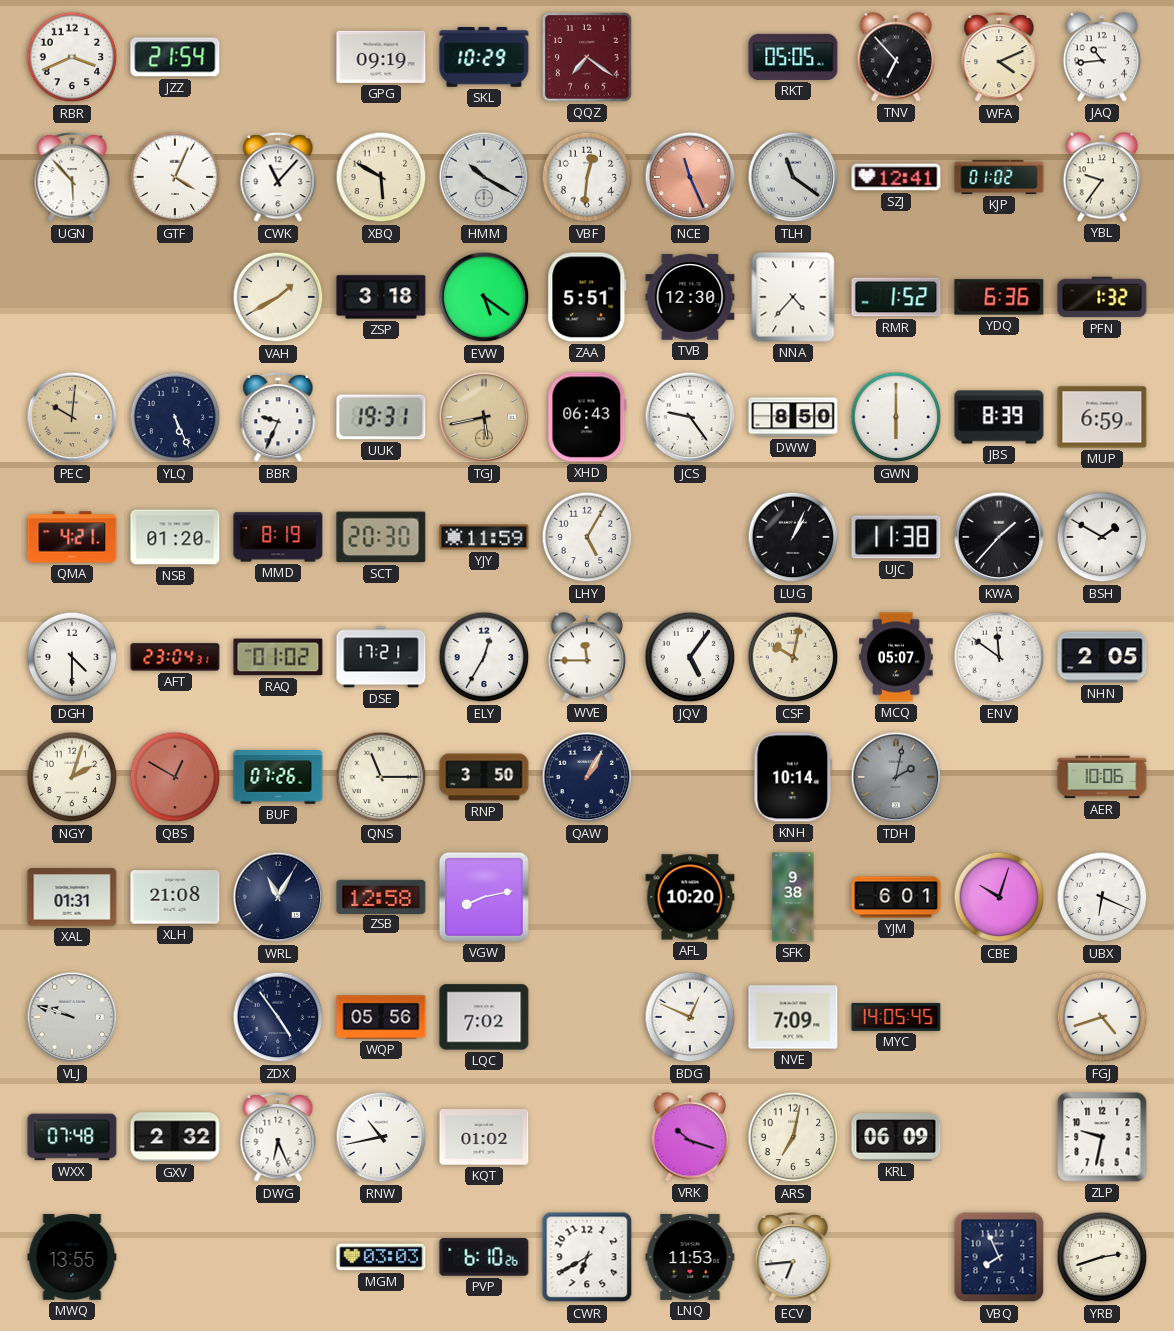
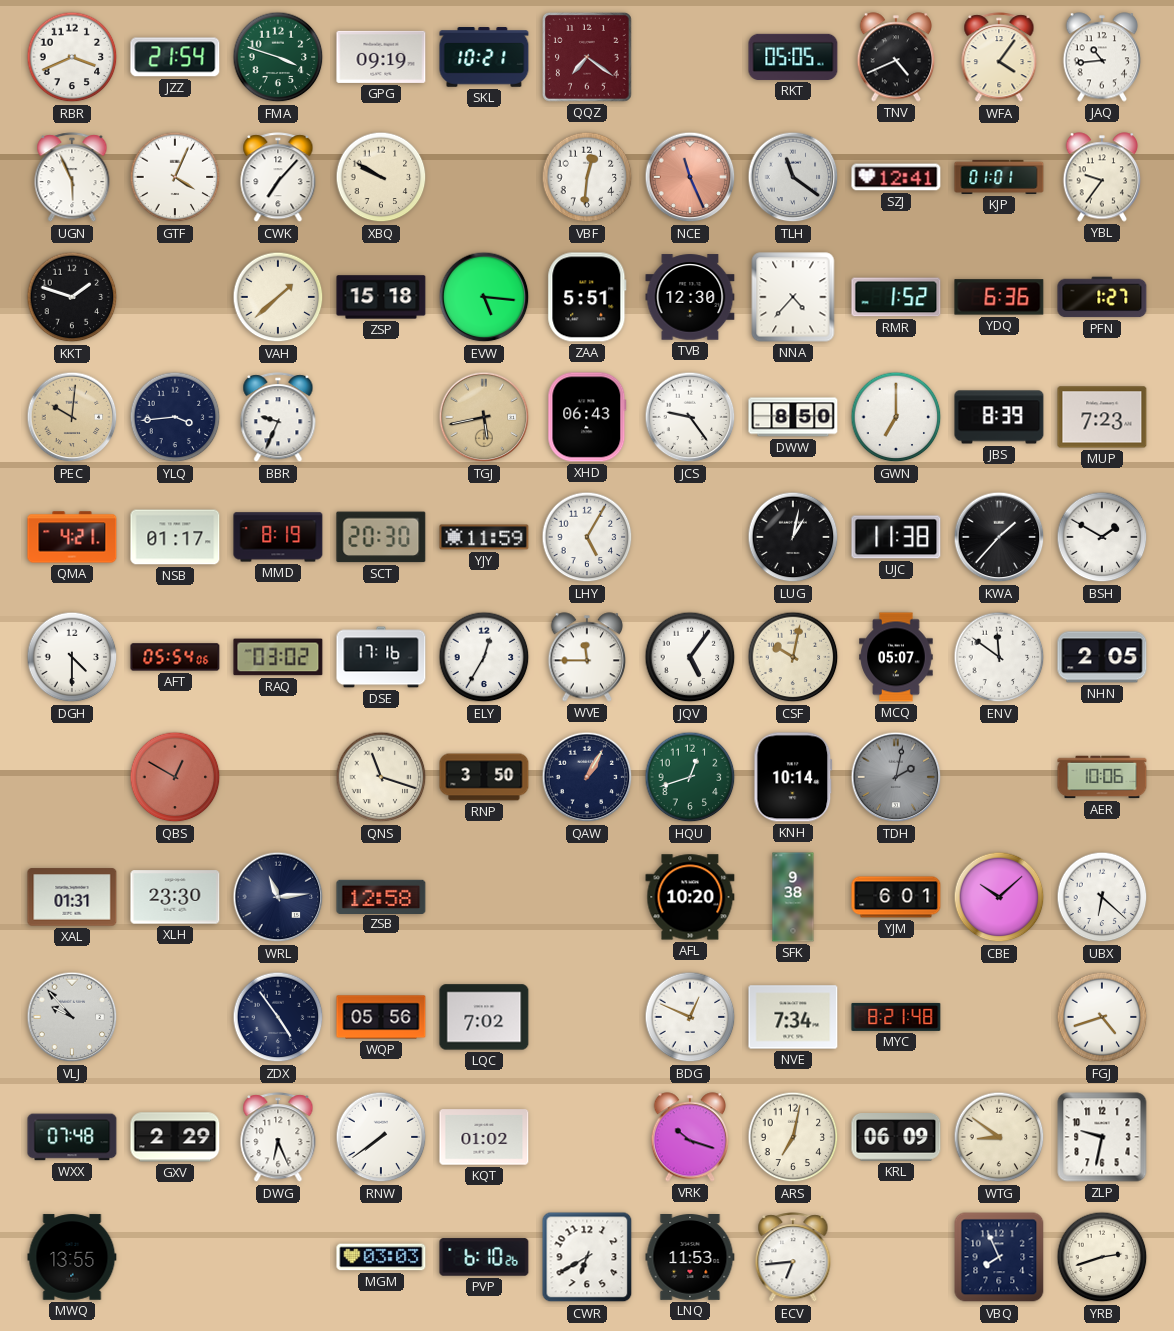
FMA: none -> 3:48 (278, 57)
SKL: 10:29 -> 10:21 (484, 57)
TNV: 6:53 -> 4:41 (896, 57)
WFA: 4:11 -> 4:06 (999, 58)
UGN: 5:53 -> 5:56 (72, 178)
CWK: 11:07 -> 7:07 (278, 178)
XBQ: 5:50 -> 9:50 (381, 177)
HMM: 10:20 -> none (484, 177)
KJP: 01:02 -> 01:01 (999, 177)
KKT: none -> 1:48 (72, 297)
VAH: 1:40 -> 1:38 (278, 297)
ZSP: 3:18 -> 15:18 (381, 297)
EVW: 5:21 -> 5:16 (484, 297)
PFN: 1:32 -> 1:27 (1102, 297)
YLQ: 5:26 -> 3:44 (175, 417)
UUK: 19:31 -> none (381, 417)
GWN: 6:00 -> 7:00 (896, 417)
MUP: 6:59 -> 7:23 (1102, 417)
NSB: 01:20 -> 01:17 (175, 537)
LUG: 1:04 -> 1:02 (793, 537)
AFT: 23:04 -> 05:54 (175, 657)
RAQ: 01:02 -> 03:02 (278, 657)
DSE: 17:21 -> 17:16 (381, 657)
NGY: 2:03 -> none (72, 777)
BUF: 07:26 -> none (278, 777)
QNS: 11:15 -> 11:18 (381, 777)
HQU: none -> 12:42 (690, 777)
XLH: 21:08 -> 23:30 (175, 897)
WRL: 11:05 -> 11:14 (278, 897)
VGW: 8:13 -> none (484, 897)
CBE: 10:03 -> 10:08 (999, 897)
UBX: 6:19 -> 6:22 (1102, 897)
VLJ: 9:48 -> 9:53 (72, 1017)
NVE: 7:09 -> 7:34 (793, 1017)
MYC: 14:05 -> 8:21 (896, 1017)
GXV: 2:32 -> 2:29 (175, 1137)
RNW: 10:43 -> 7:39 (381, 1137)
WTG: none -> 8:51 (999, 1137)
